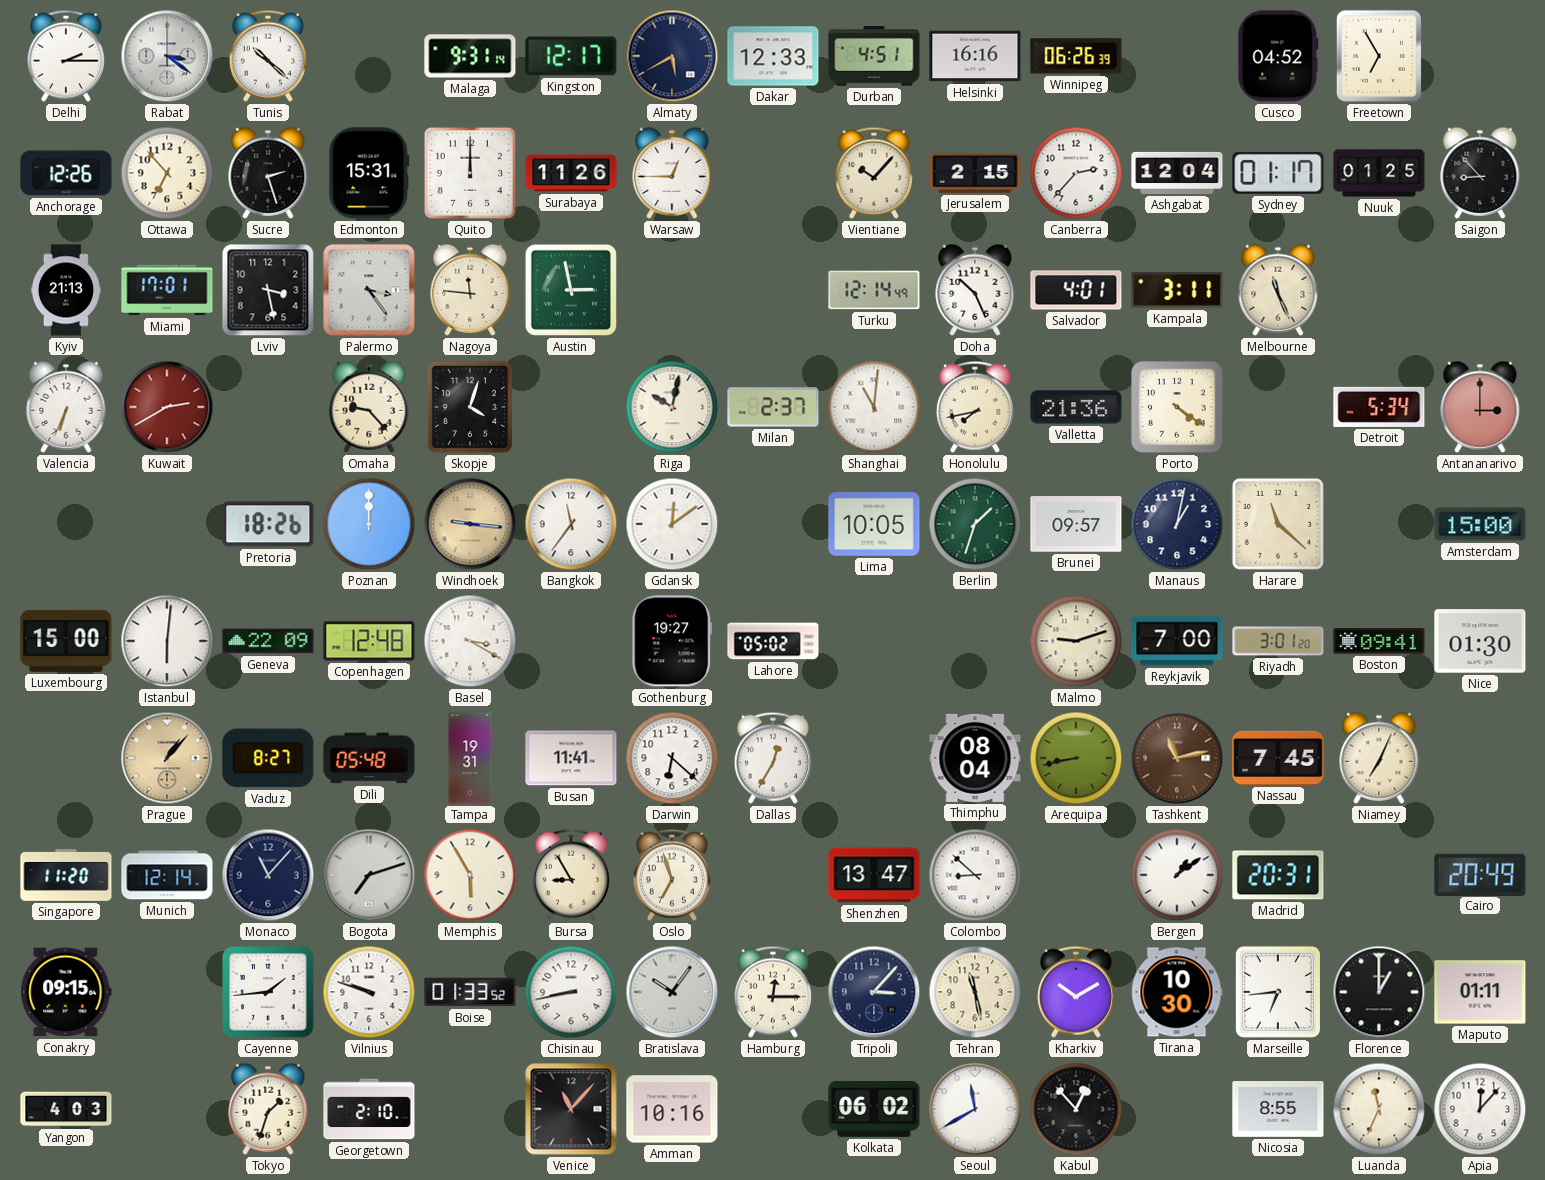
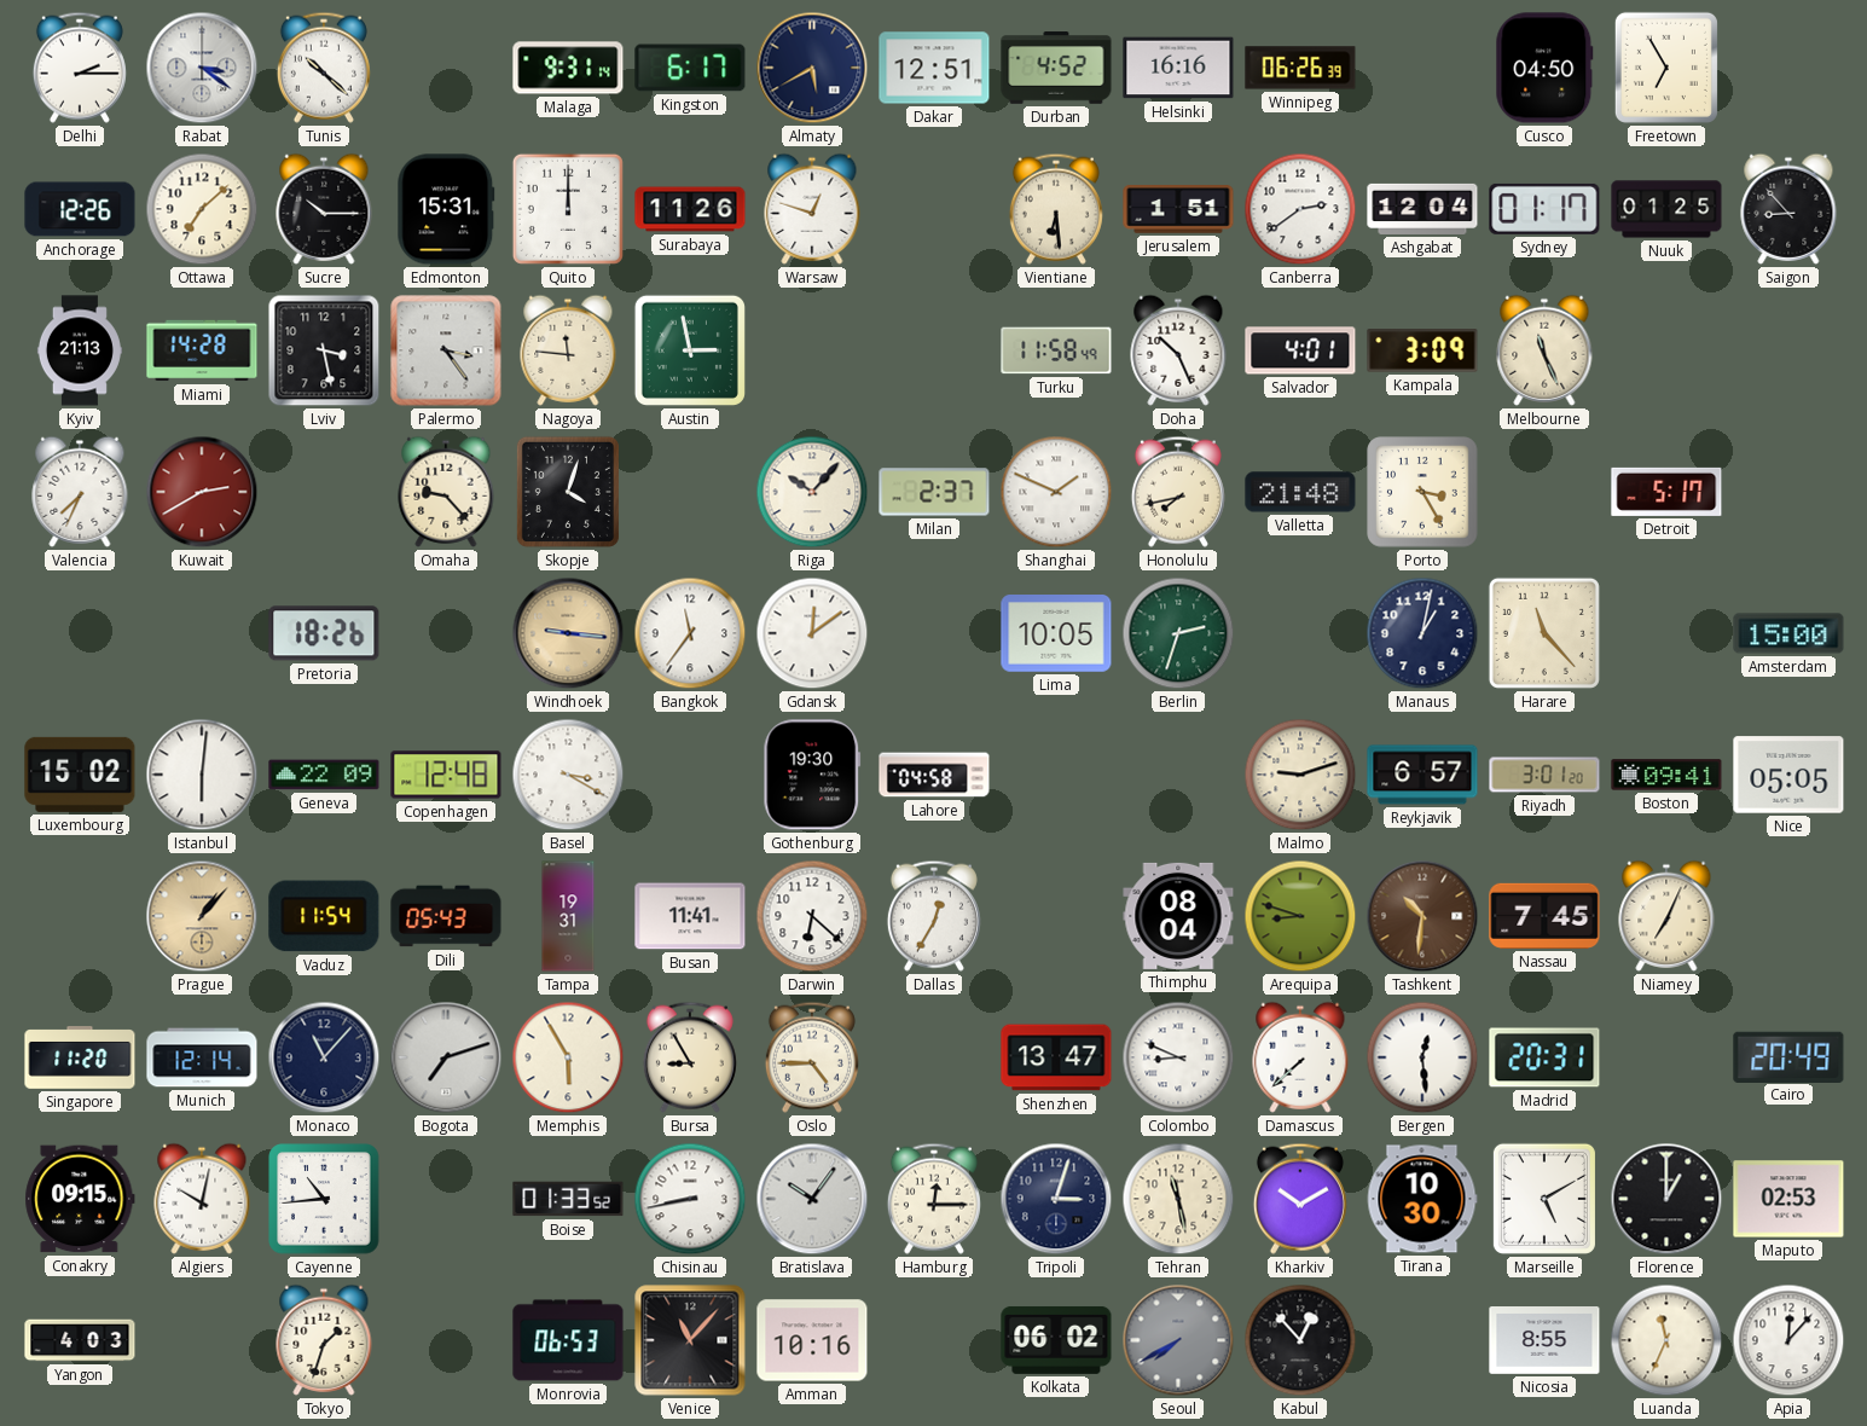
Kingston: 12:17 -> 6:17 (690, 68)
Dakar: 12:33 -> 12:51 (934, 68)
Durban: 4:51 -> 4:52 (1056, 68)
Cusco: 04:52 -> 04:50 (1544, 68)
Ottawa: 6:53 -> 7:08 (202, 209)
Sucre: 2:27 -> 10:15 (324, 209)
Warsaw: 12:45 -> 12:48 (812, 209)
Vientiane: 10:07 -> 6:29 (1056, 209)
Jerusalem: 2:15 -> 1:51 (1178, 209)
Canberra: 2:37 -> 2:39 (1300, 209)
Miami: 17:01 -> 14:28 (202, 350)
Turku: 12:14 -> 11:58 (1056, 350)
Kampala: 3:11 -> 3:09 (1422, 350)
Valencia: 6:34 -> 7:34 (80, 492)
Riga: 10:02 -> 10:07 (812, 492)
Shanghai: 11:01 -> 1:49 (1056, 492)
Valletta: 21:36 -> 21:48 (1300, 492)
Porto: 4:21 -> 3:25 (1422, 492)
Detroit: 5:34 -> 5:17 (1666, 492)
Antananarivo: 3:00 -> none (1480, 407)
Poznan: 12:00 -> none (369, 524)
Berlin: 1:33 -> 2:33 (1178, 633)
Brunei: 09:57 -> none (1076, 524)
Harare: 11:22 -> 11:23 (1544, 633)
Luxembourg: 15:00 -> 15:02 (80, 775)
Gothenburg: 19:27 -> 19:30 (812, 775)
Lahore: 05:02 -> 04:58 (934, 775)
Reykjavik: 7:00 -> 6:57 (1422, 775)
Nice: 01:30 -> 05:05 (1788, 775)
Vaduz: 8:27 -> 11:54 (324, 916)
Dili: 05:48 -> 05:43 (446, 916)
Arequipa: 8:43 -> 8:48 (1300, 916)
Tashkent: 11:13 -> 10:31 (1422, 916)
Oslo: 6:57 -> 4:45 (812, 1057)
Colombo: 8:52 -> 8:49 (1178, 1057)
Damascus: none -> 7:38 (1300, 1057)
Bergen: 1:09 -> 12:29 (1422, 1057)
Algiers: none -> 10:02 (202, 1199)
Cayenne: 1:44 -> 10:44 (324, 1199)
Vilnius: 9:48 -> none (369, 992)
Tripoli: 3:07 -> 3:03 (1056, 1199)
Marseille: 6:44 -> 5:10 (1544, 1199)
Maputo: 01:11 -> 02:53 (1788, 1199)
Georgetown: 2:10 -> none (369, 1109)
Monrovia: none -> 06:53 (568, 1340)
Seoul: 11:40 -> 7:40 (1178, 1340)
Seoul dial: white -> grey (1178, 1340)
